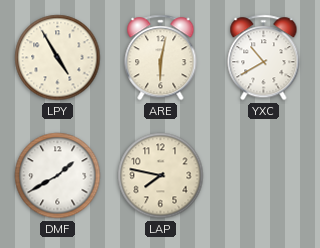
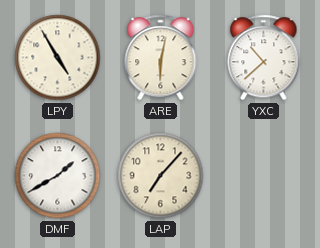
YXC: 10:40 -> 10:38 (264, 58)
LAP: 7:47 -> 7:07 (161, 176)
